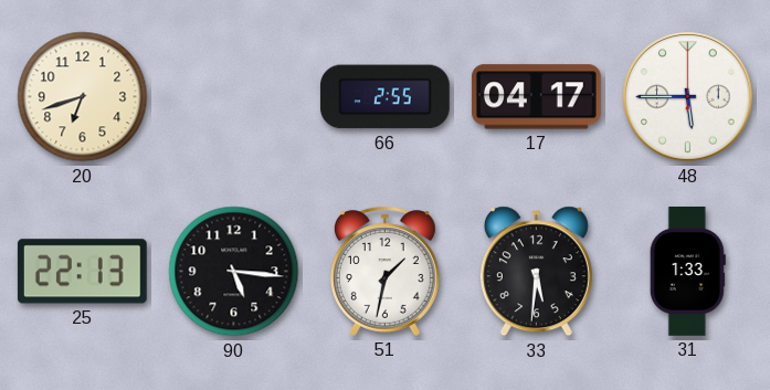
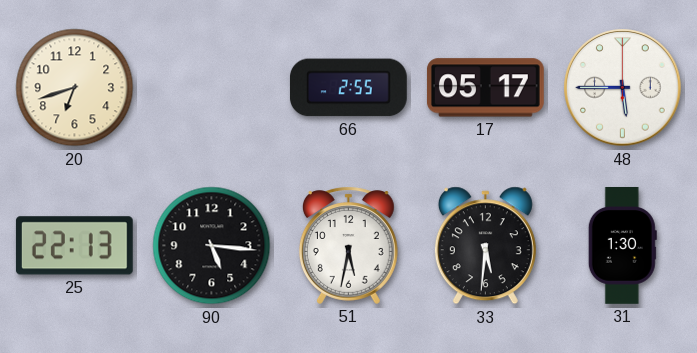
17: 04:17 -> 05:17 (485, 88)
51: 1:32 -> 5:32 (348, 245)
31: 1:33 -> 1:30 (622, 246)
